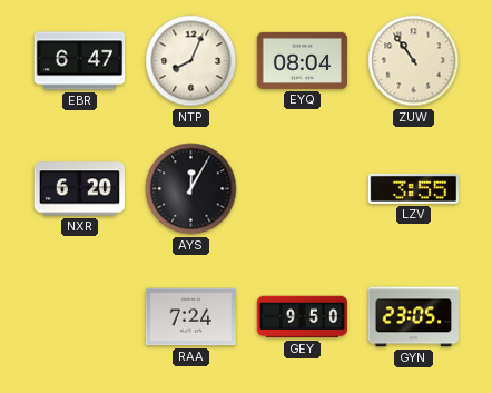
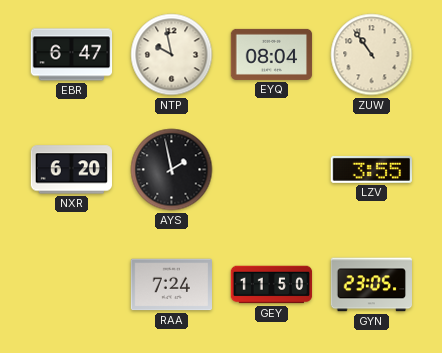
NTP: 8:04 -> 9:58 (172, 55)
AYS: 12:05 -> 1:58 (172, 170)
GEY: 9:50 -> 11:50 (272, 285)
